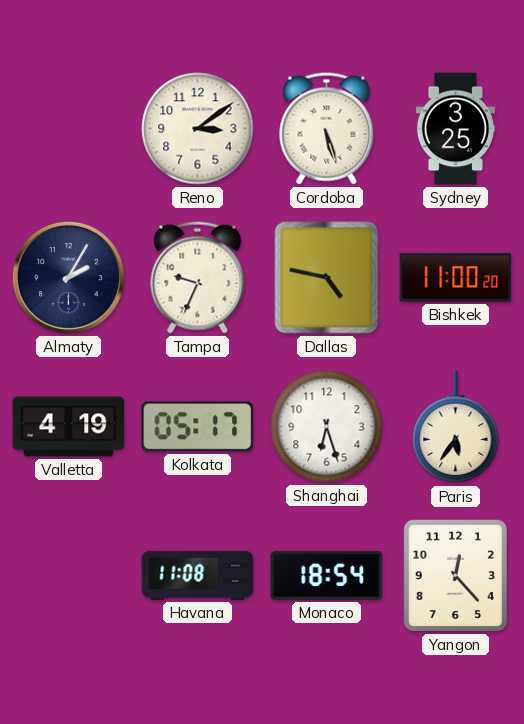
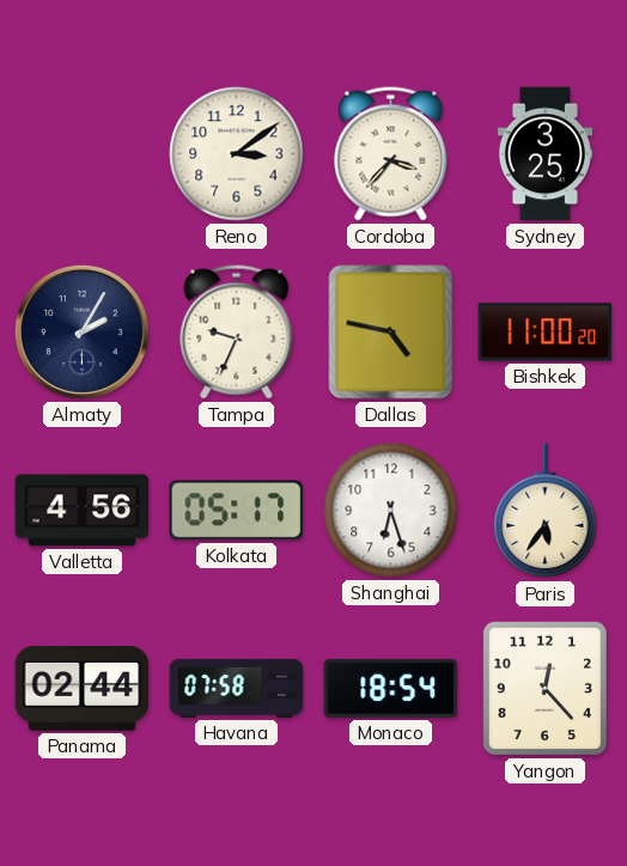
Cordoba: 5:27 -> 3:37 (391, 154)
Valletta: 4:19 -> 4:56 (83, 511)
Panama: none -> 02:44 (83, 689)
Havana: 11:08 -> 07:58 (237, 688)
